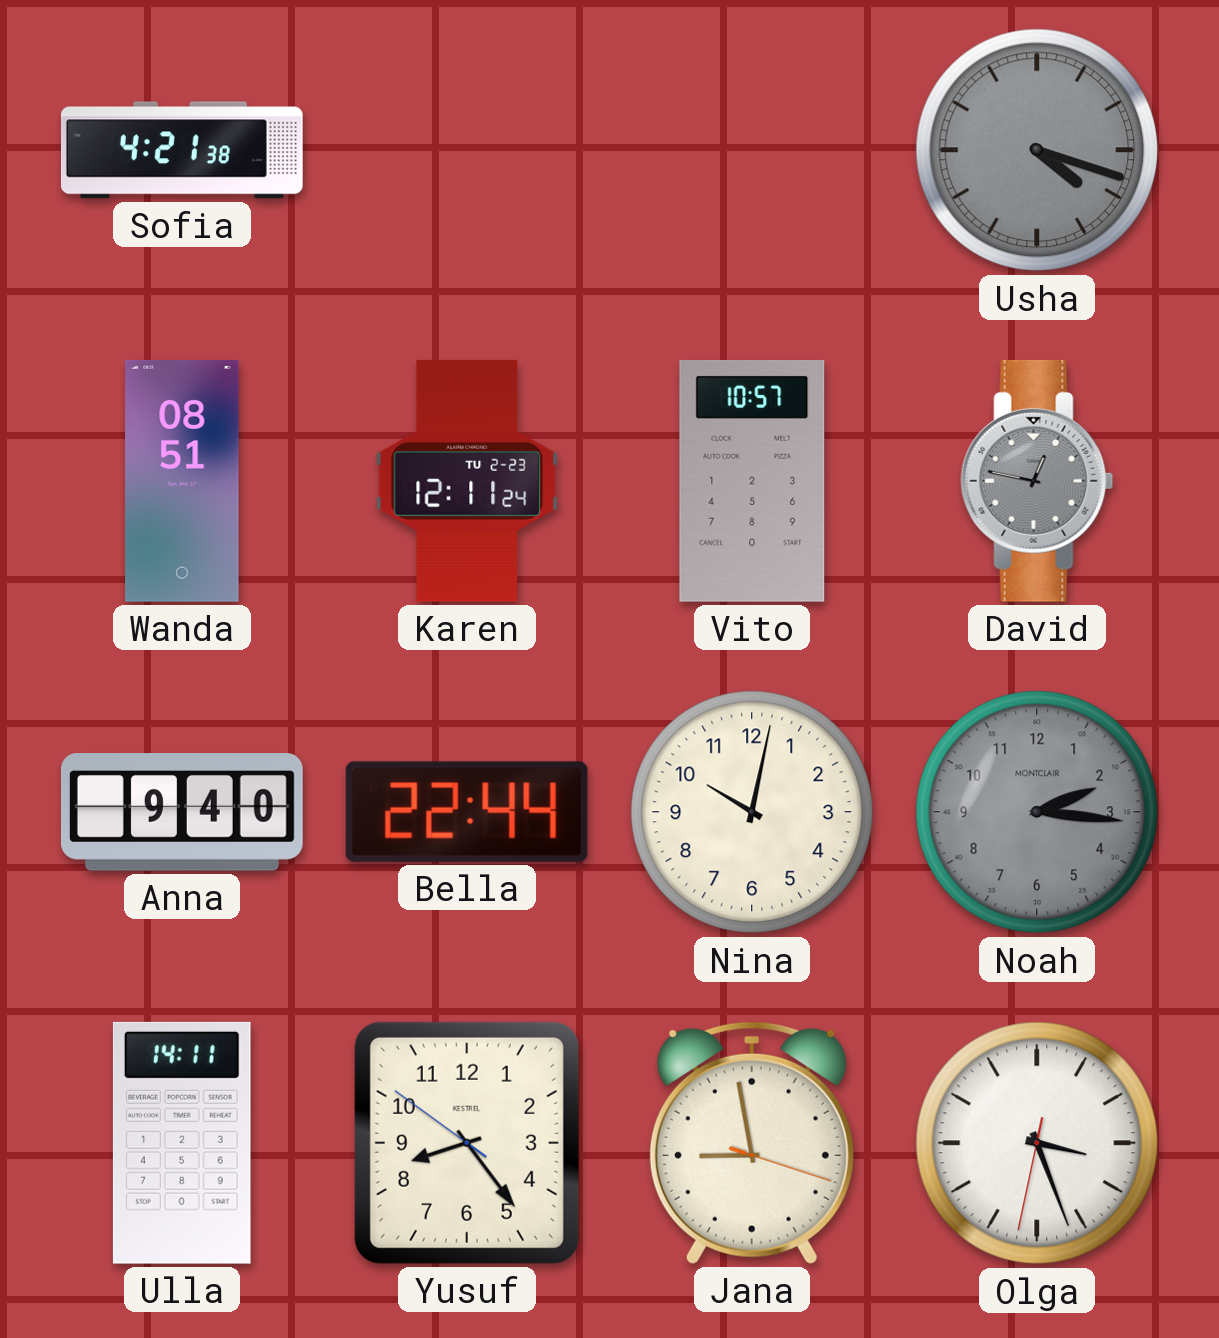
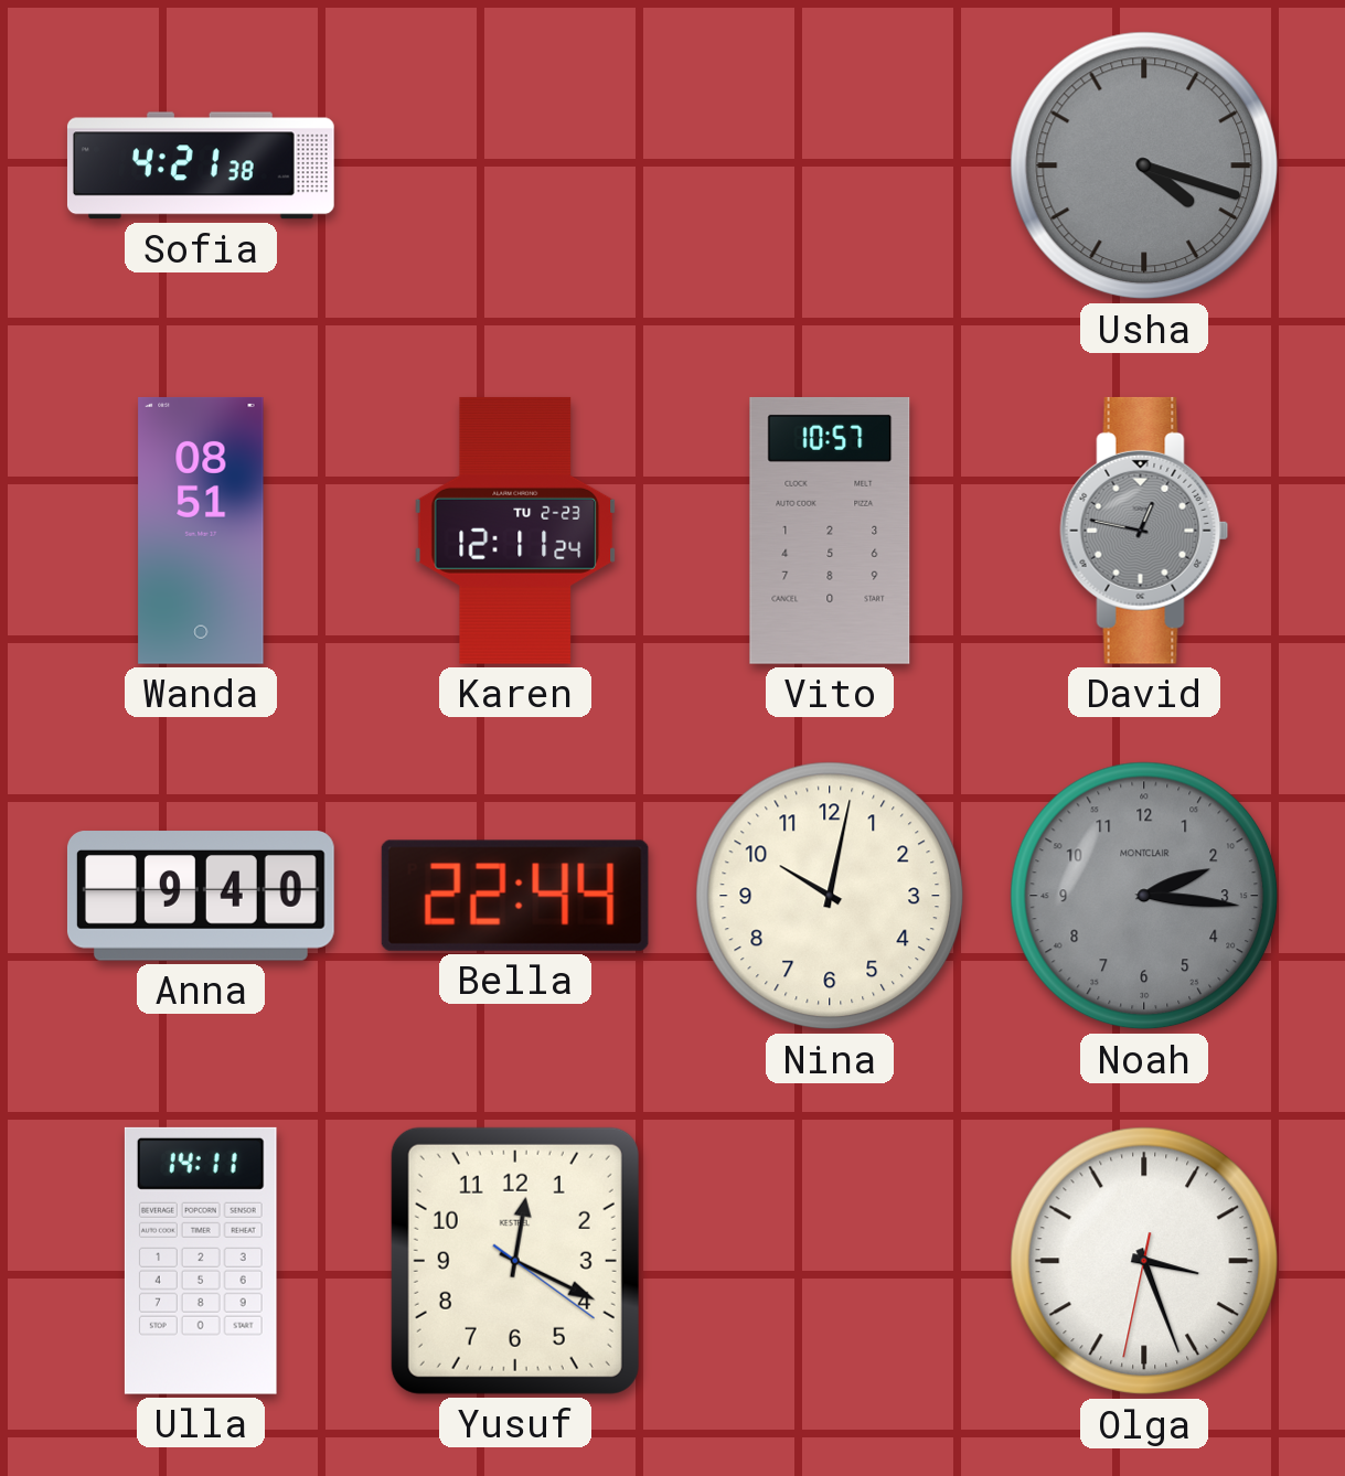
Yusuf: 8:23 -> 12:19 (515, 1261)
Jana: 8:58 -> none (752, 1143)
